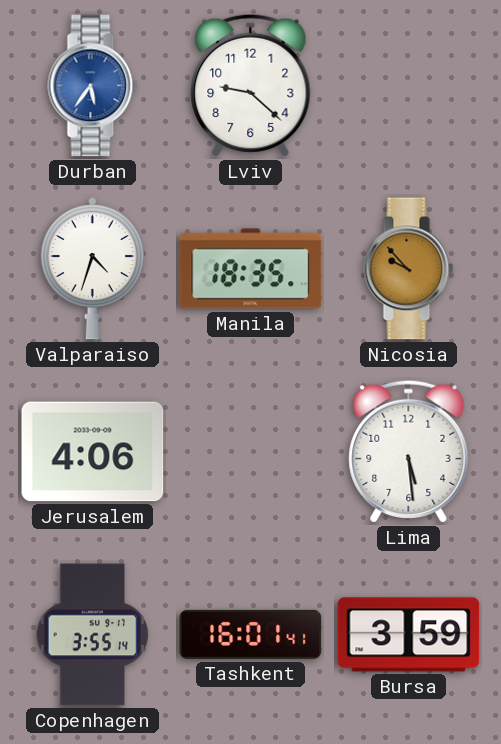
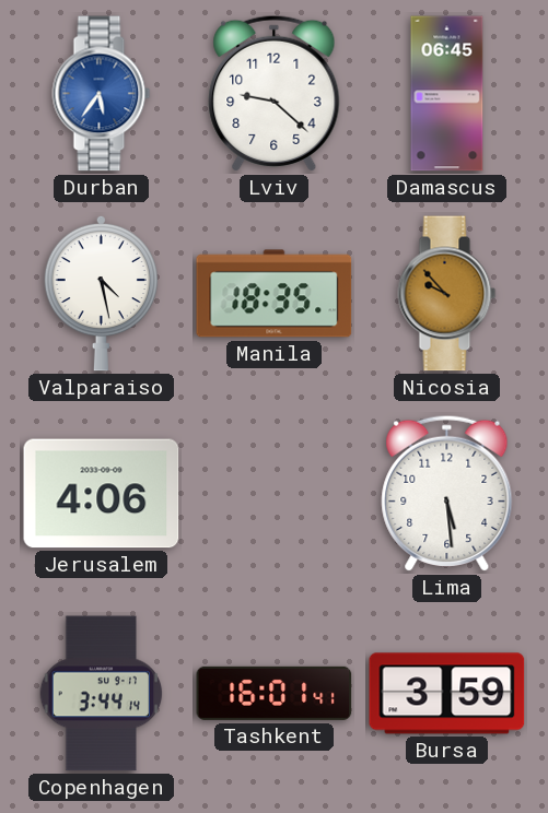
Damascus: none -> 06:45 (447, 94)
Valparaiso: 4:33 -> 4:28 (101, 293)
Copenhagen: 3:55 -> 3:44 (102, 694)
